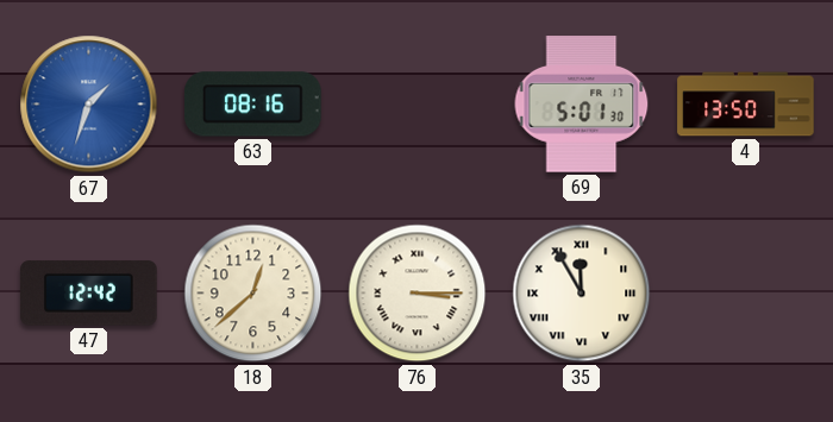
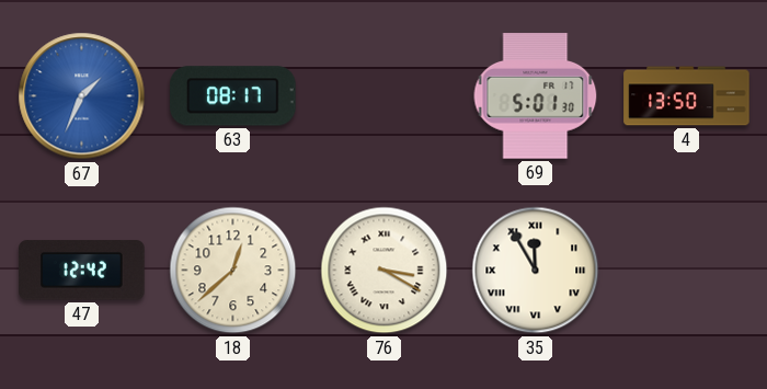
67: 1:33 -> 1:34 (82, 96)
63: 08:16 -> 08:17 (233, 96)
76: 3:15 -> 3:20 (385, 271)
